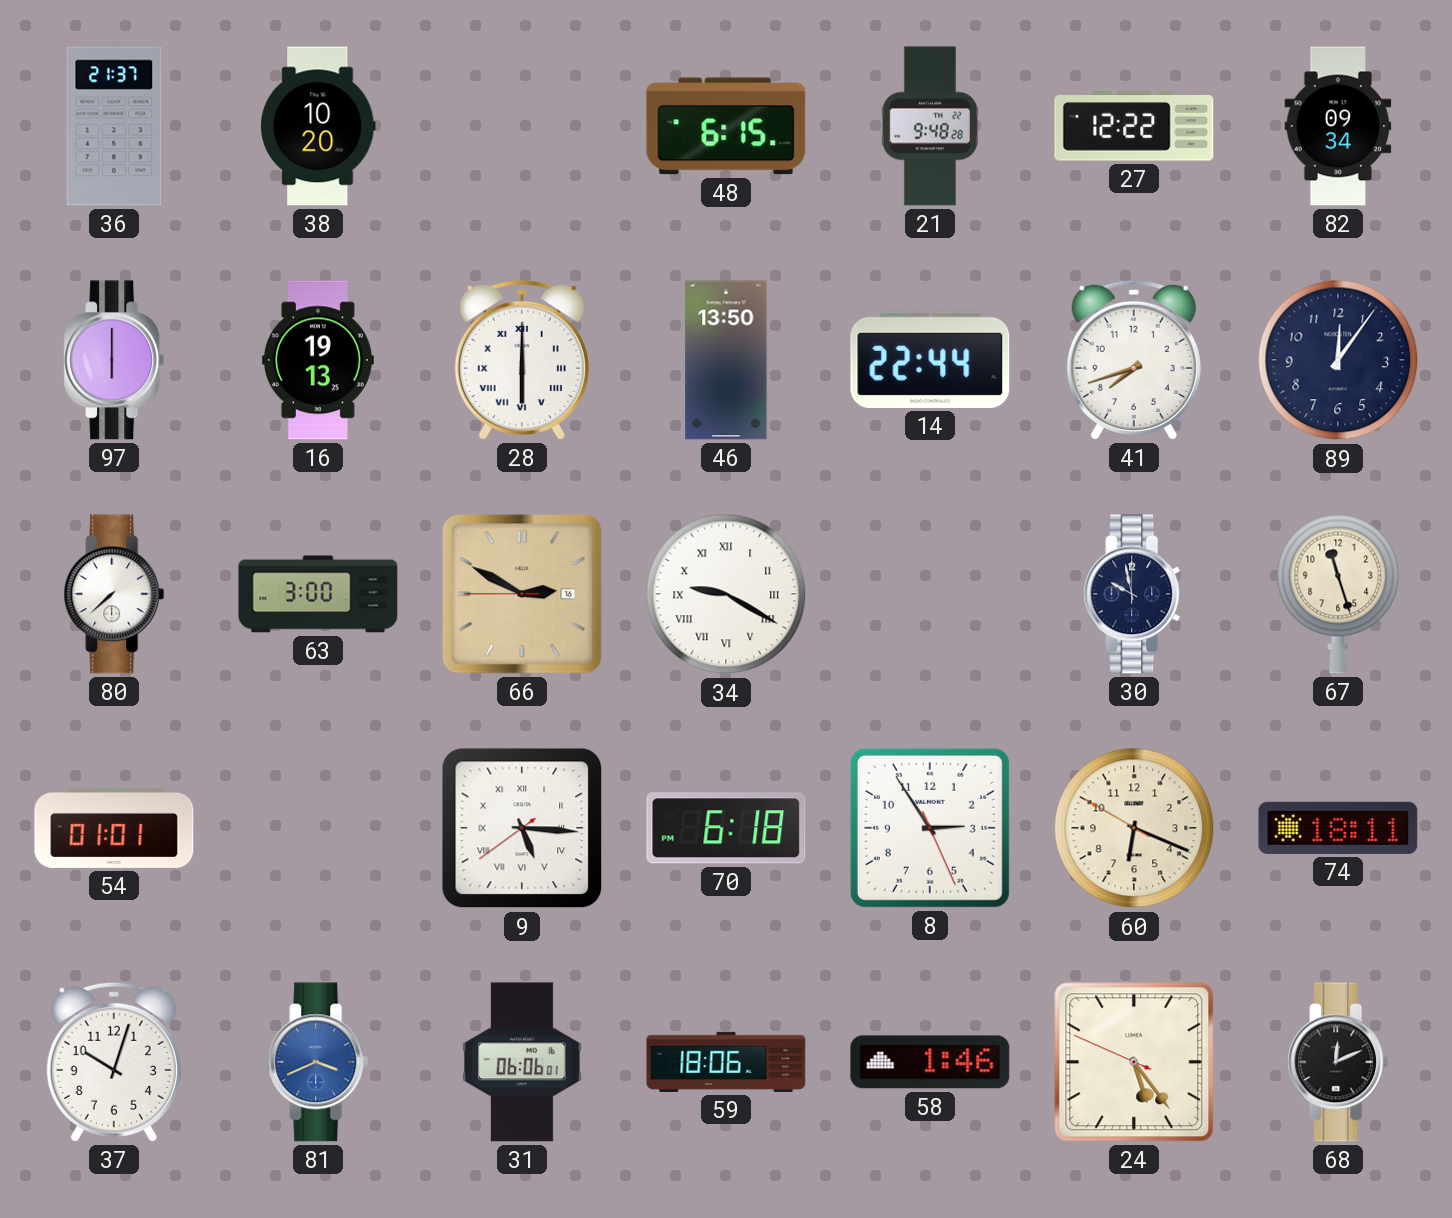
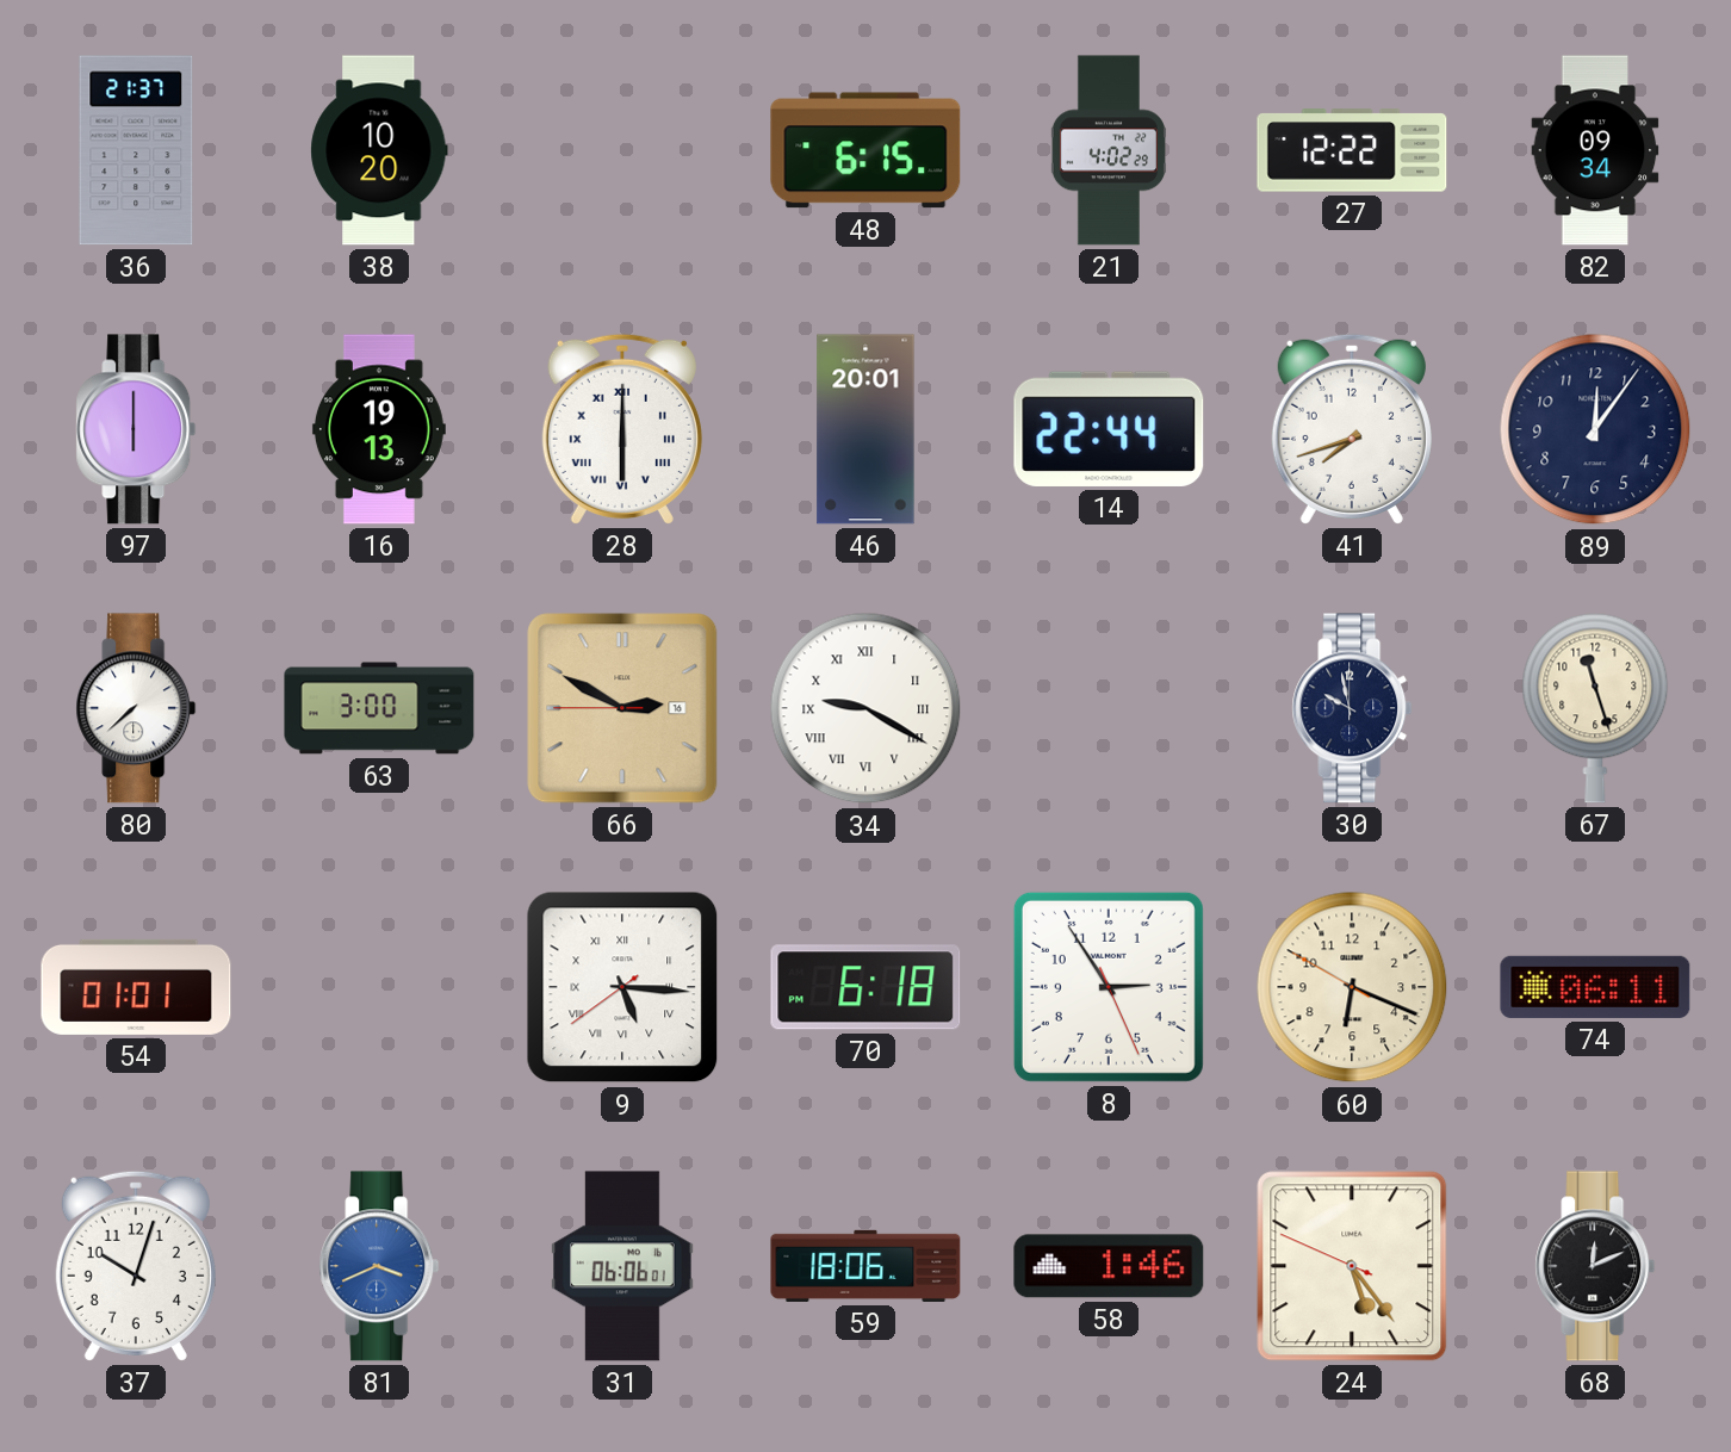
21: 9:48 -> 4:02 (1109, 150)
46: 13:50 -> 20:01 (865, 429)
74: 18:11 -> 06:11 (1595, 987)
